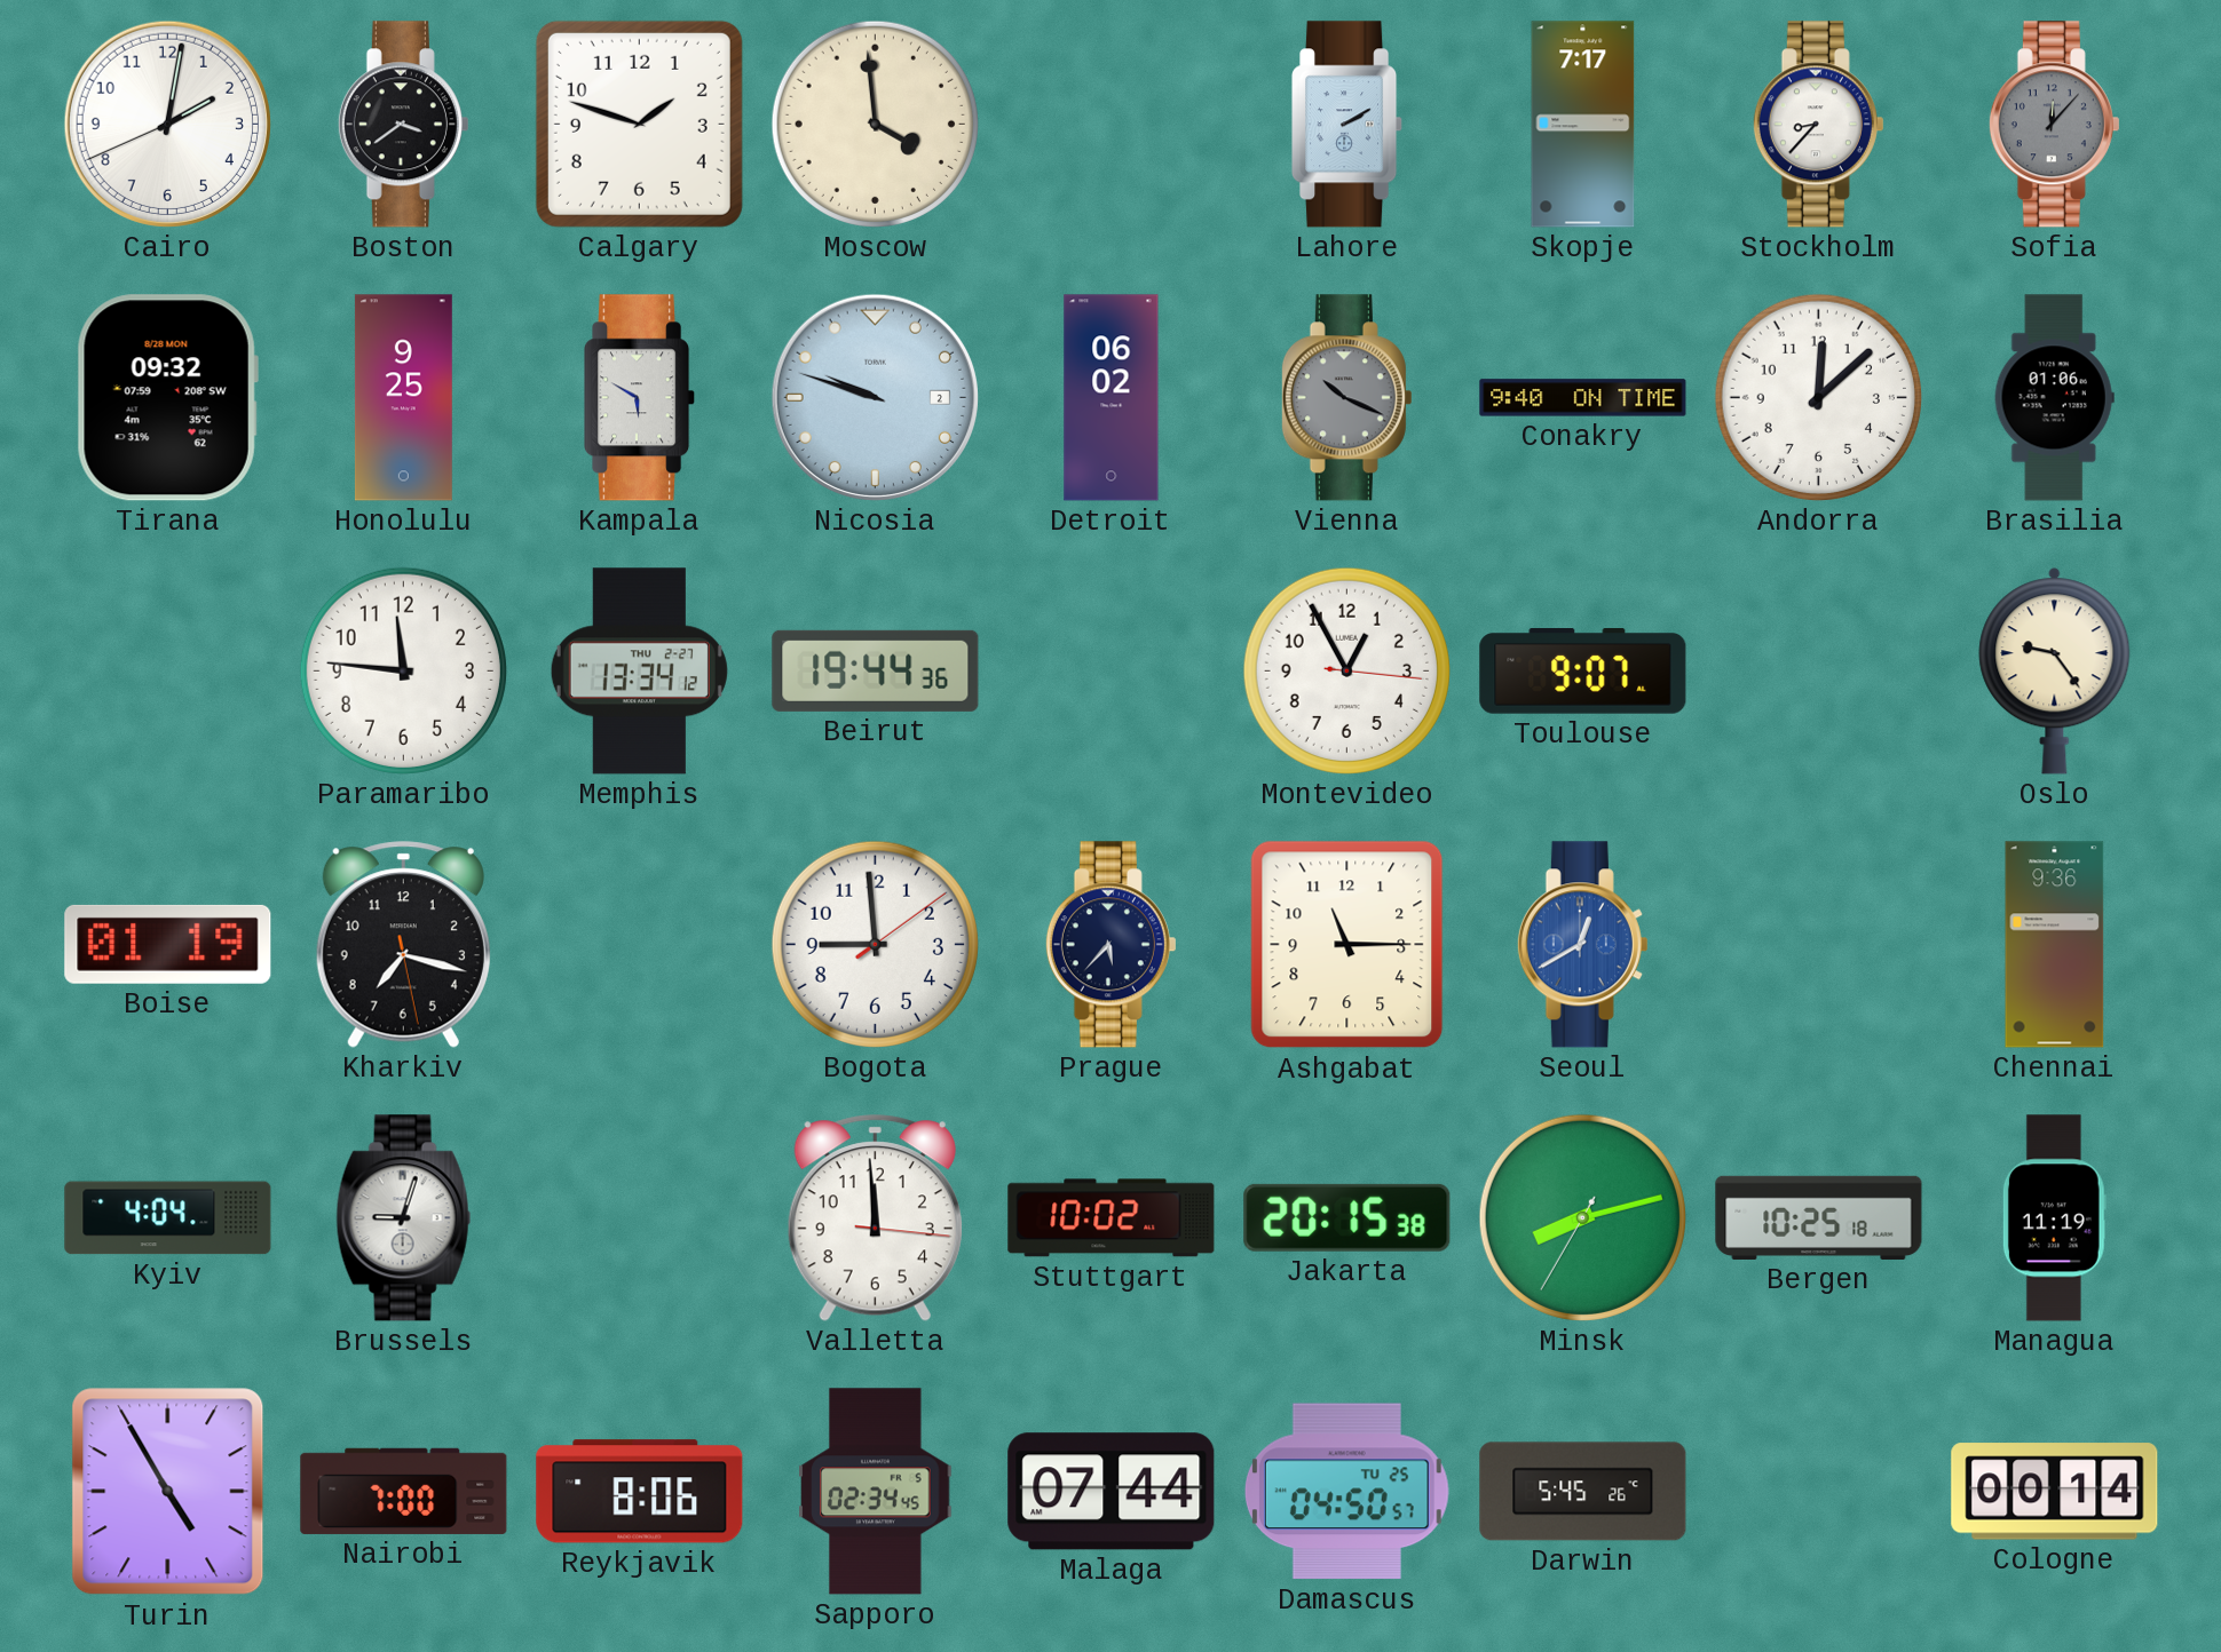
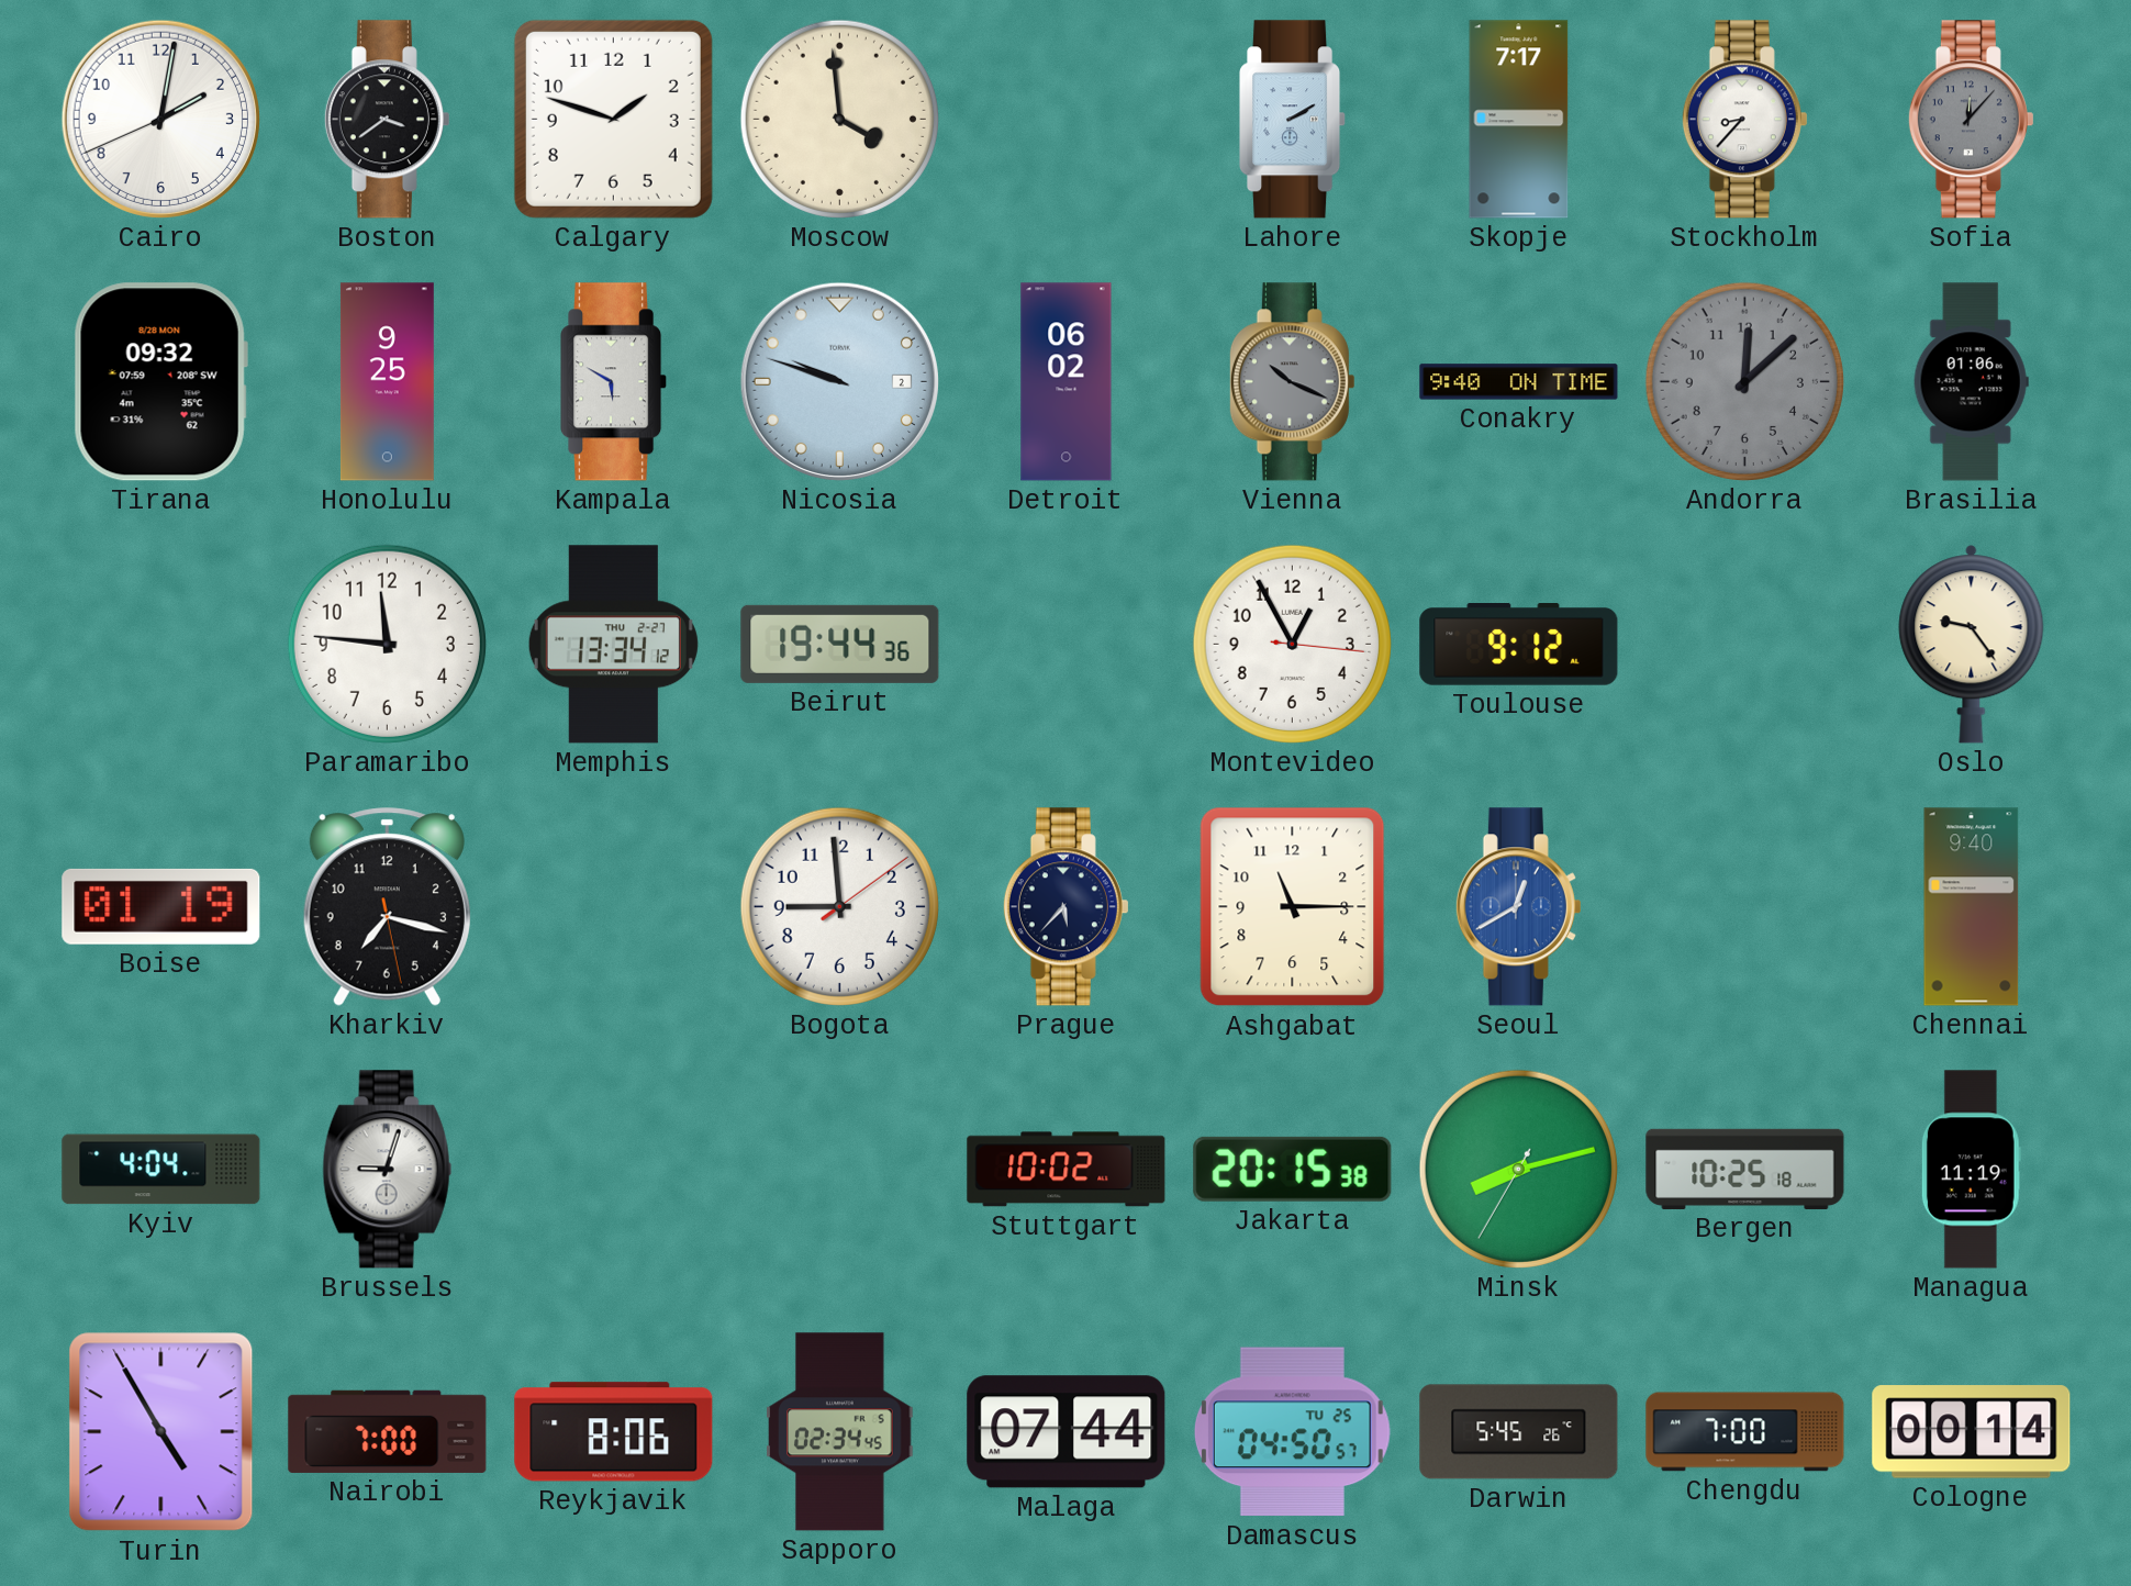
Andorra dial: white -> grey (1744, 381)
Toulouse: 9:07 -> 9:12 (1519, 645)
Chennai: 9:36 -> 9:40 (1972, 907)
Valletta: 11:59 -> none (875, 1218)
Chengdu: none -> 7:00 (1745, 1432)
